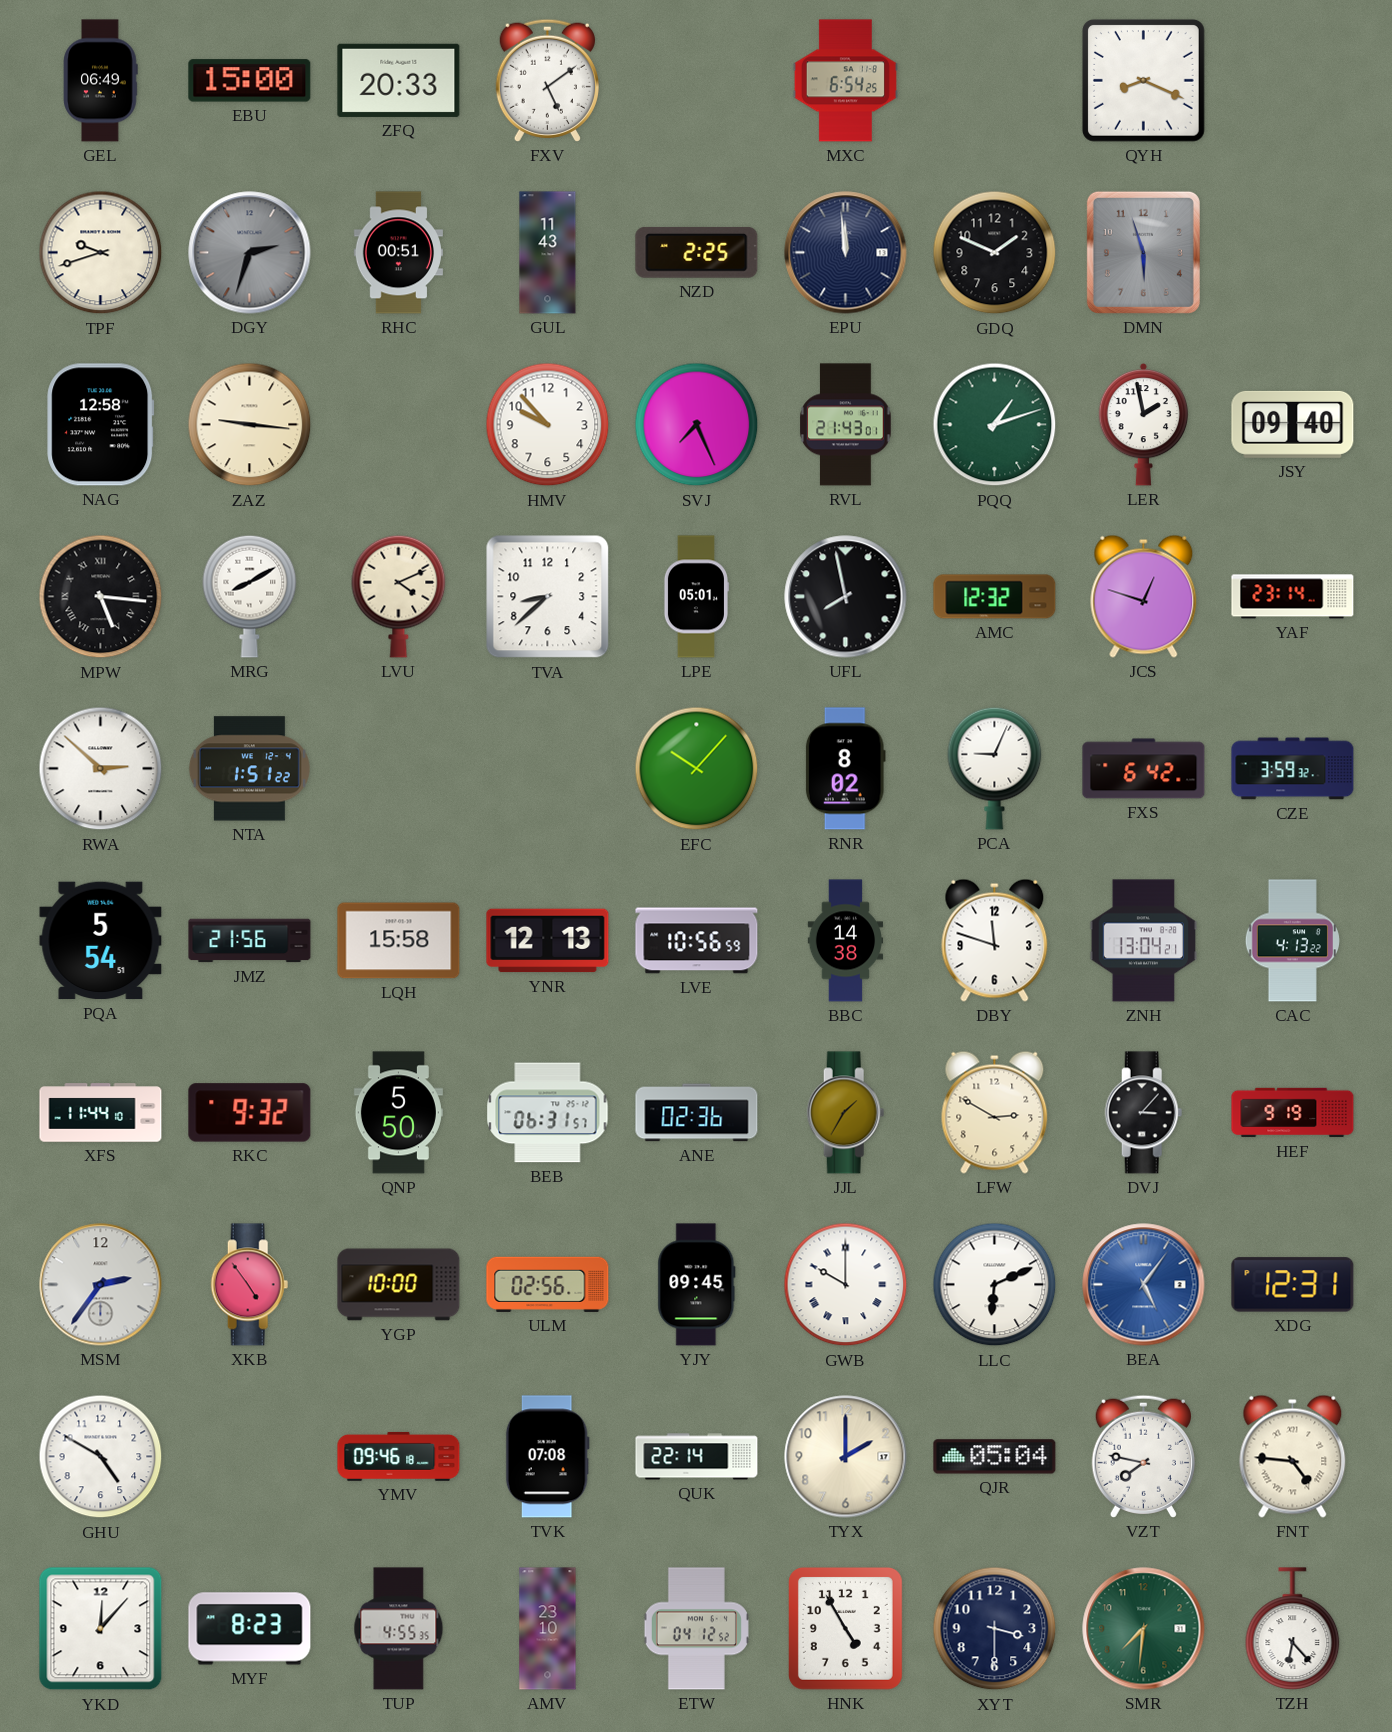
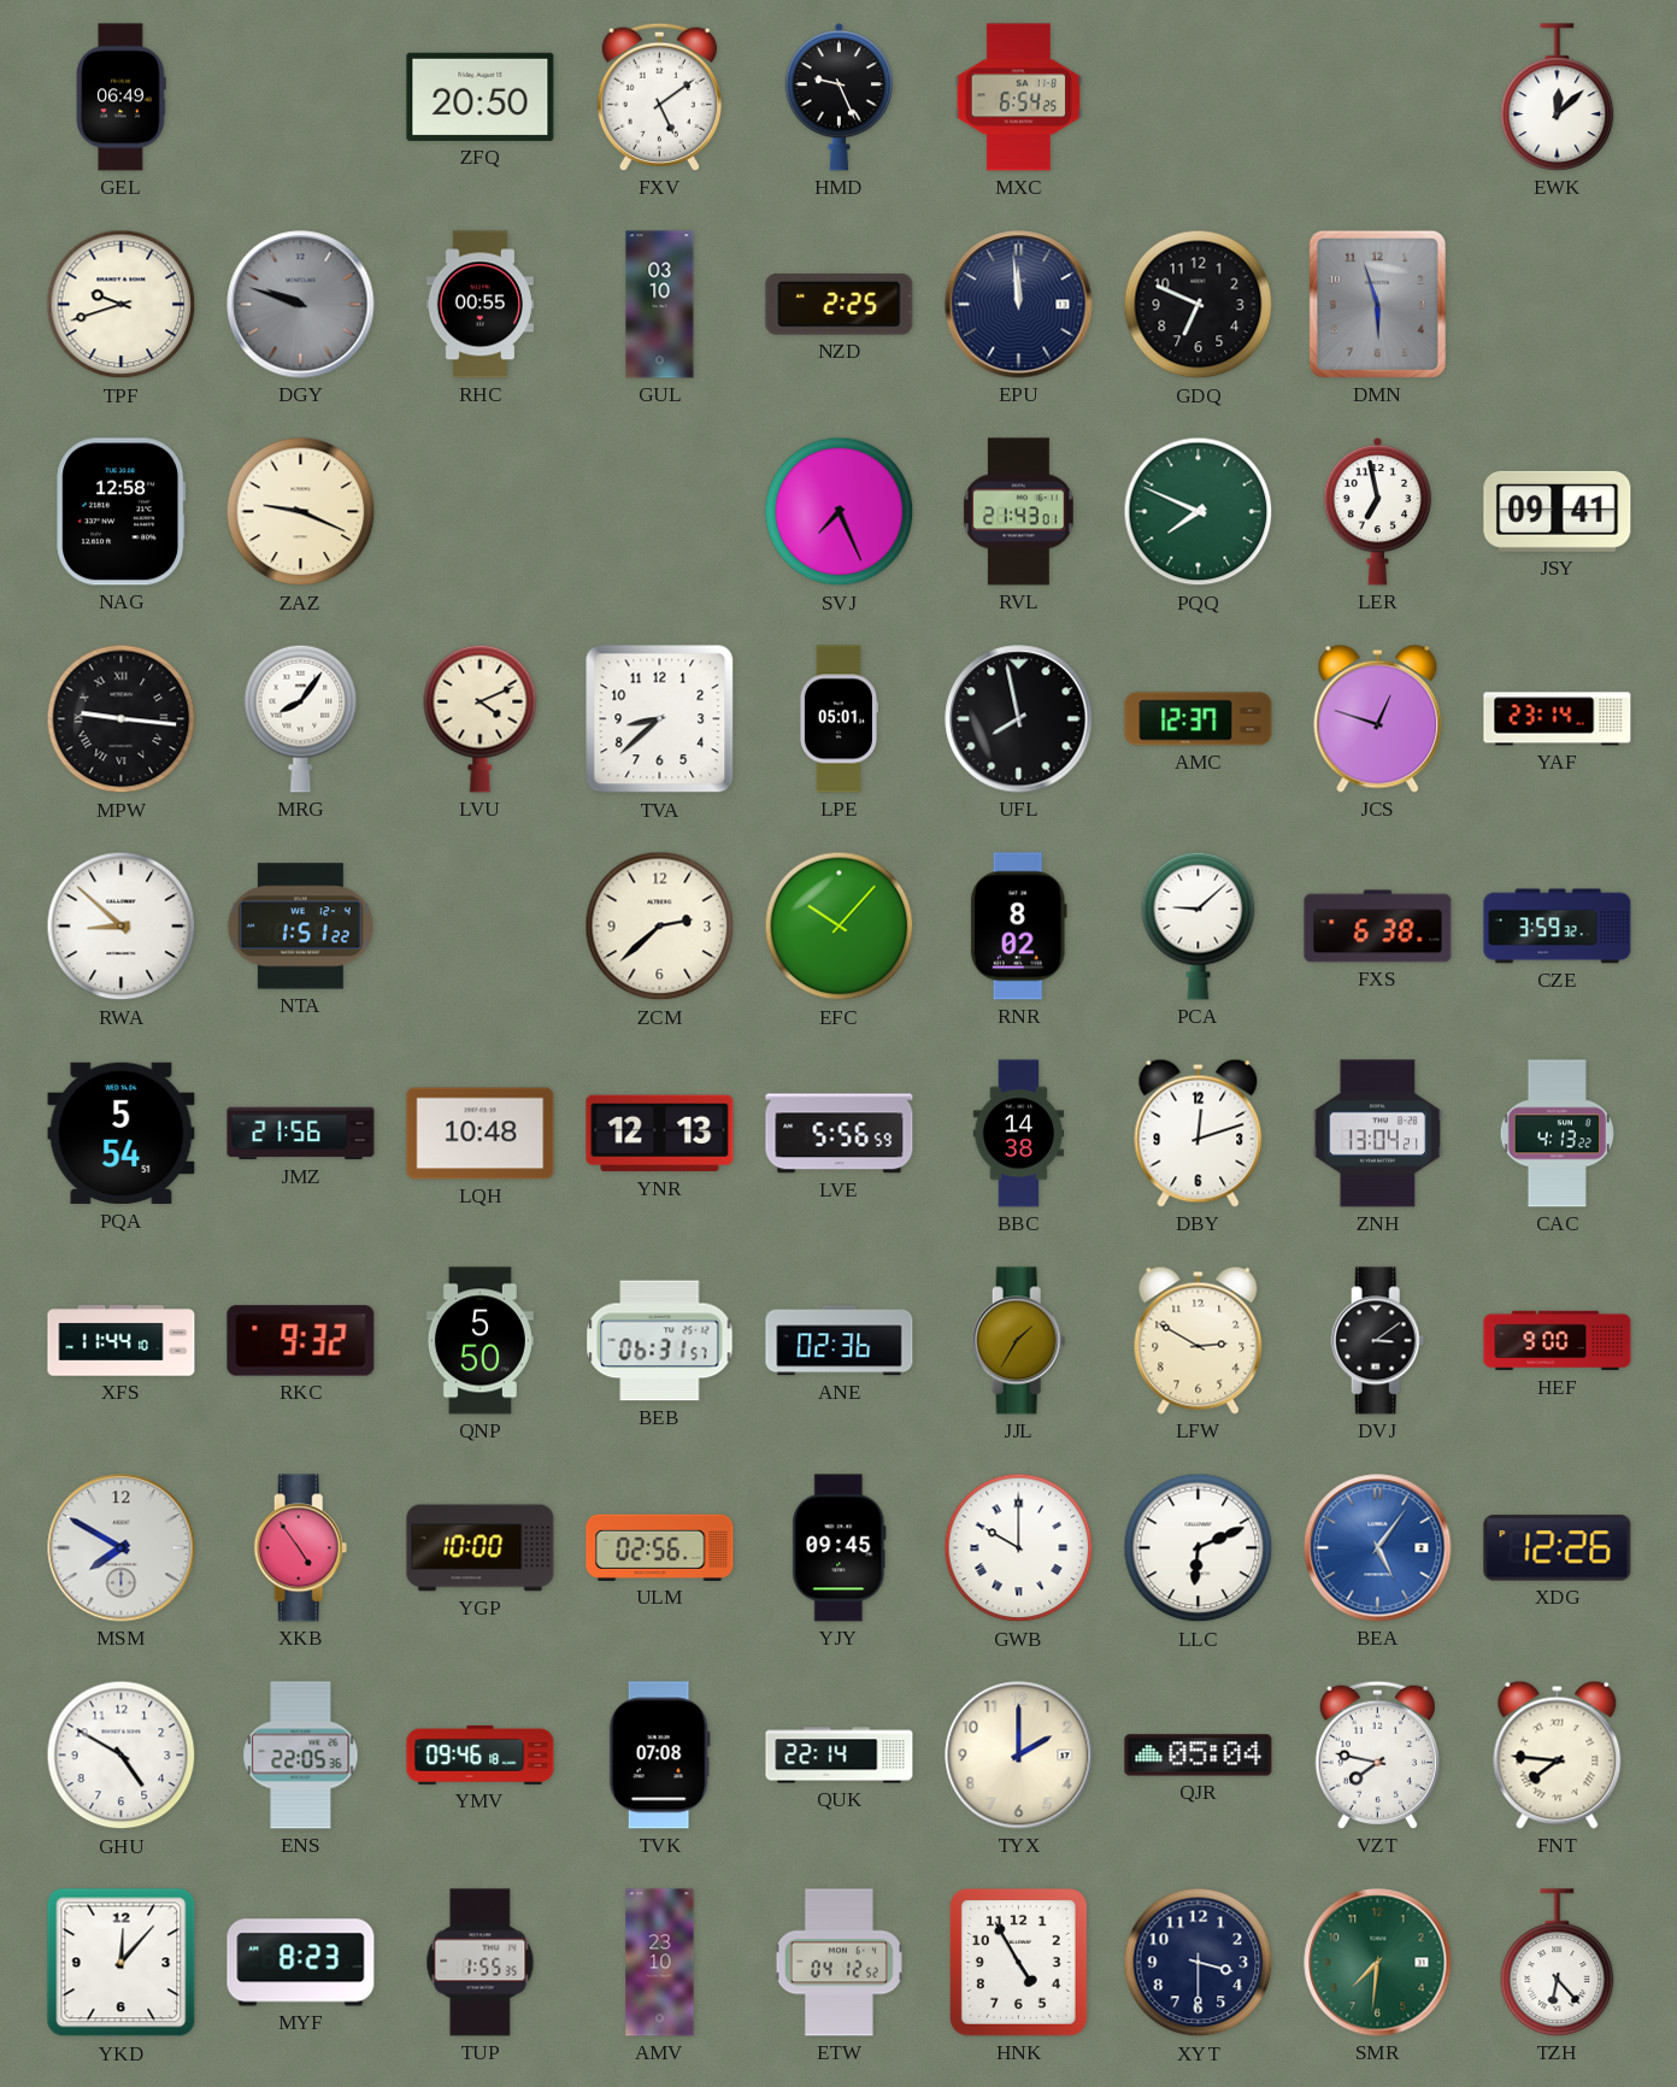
EBU: 15:00 -> none (250, 81)
ZFQ: 20:33 -> 20:50 (481, 96)
HMD: none -> 9:26 (840, 96)
QYH: 8:19 -> none (1143, 80)
EWK: none -> 12:08 (1558, 98)
DGY: 2:33 -> 9:48 (301, 305)
RHC: 00:51 -> 00:55 (479, 305)
GUL: 11:43 -> 03:10 (660, 305)
GDQ: 1:49 -> 6:49 (1199, 305)
ZAZ: 9:16 -> 9:19 (301, 512)
HMV: 9:53 -> none (548, 425)
PQQ: 1:12 -> 7:49 (1199, 512)
LER: 1:58 -> 6:58 (1378, 511)
JSY: 09:40 -> 09:41 (1558, 511)
MPW: 5:16 -> 9:16 (122, 719)
MRG: 8:10 -> 8:06 (301, 718)
AMC: 12:32 -> 12:37 (1199, 719)
RWA: 2:52 -> 8:52 (122, 927)
ZCM: none -> 2:38 (660, 927)
PCA: 9:04 -> 9:08 (1199, 925)
FXS: 6:42 -> 6:38 (1378, 927)
LQH: 15:58 -> 10:48 (481, 1134)
LVE: 10:56 -> 5:56 (840, 1134)
DBY: 11:48 -> 12:12 (1199, 1133)
DVJ: 3:07 -> 3:09 (1378, 1341)
HEF: 9:19 -> 9:00 (1558, 1341)
MSM: 2:36 -> 7:50 (122, 1548)
XDG: 12:31 -> 12:26 (1558, 1548)
ENS: none -> 22:05 (301, 1756)
FNT: 4:46 -> 7:46 (1558, 1754)
TUP: 4:55 -> 1:55 (481, 1963)
